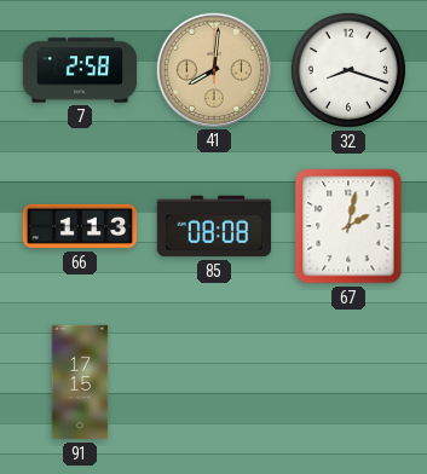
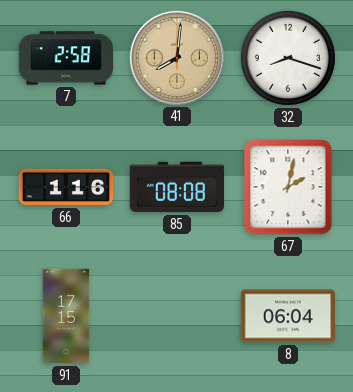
66: 1:13 -> 1:16 (66, 187)
8: none -> 06:04 (287, 316)
